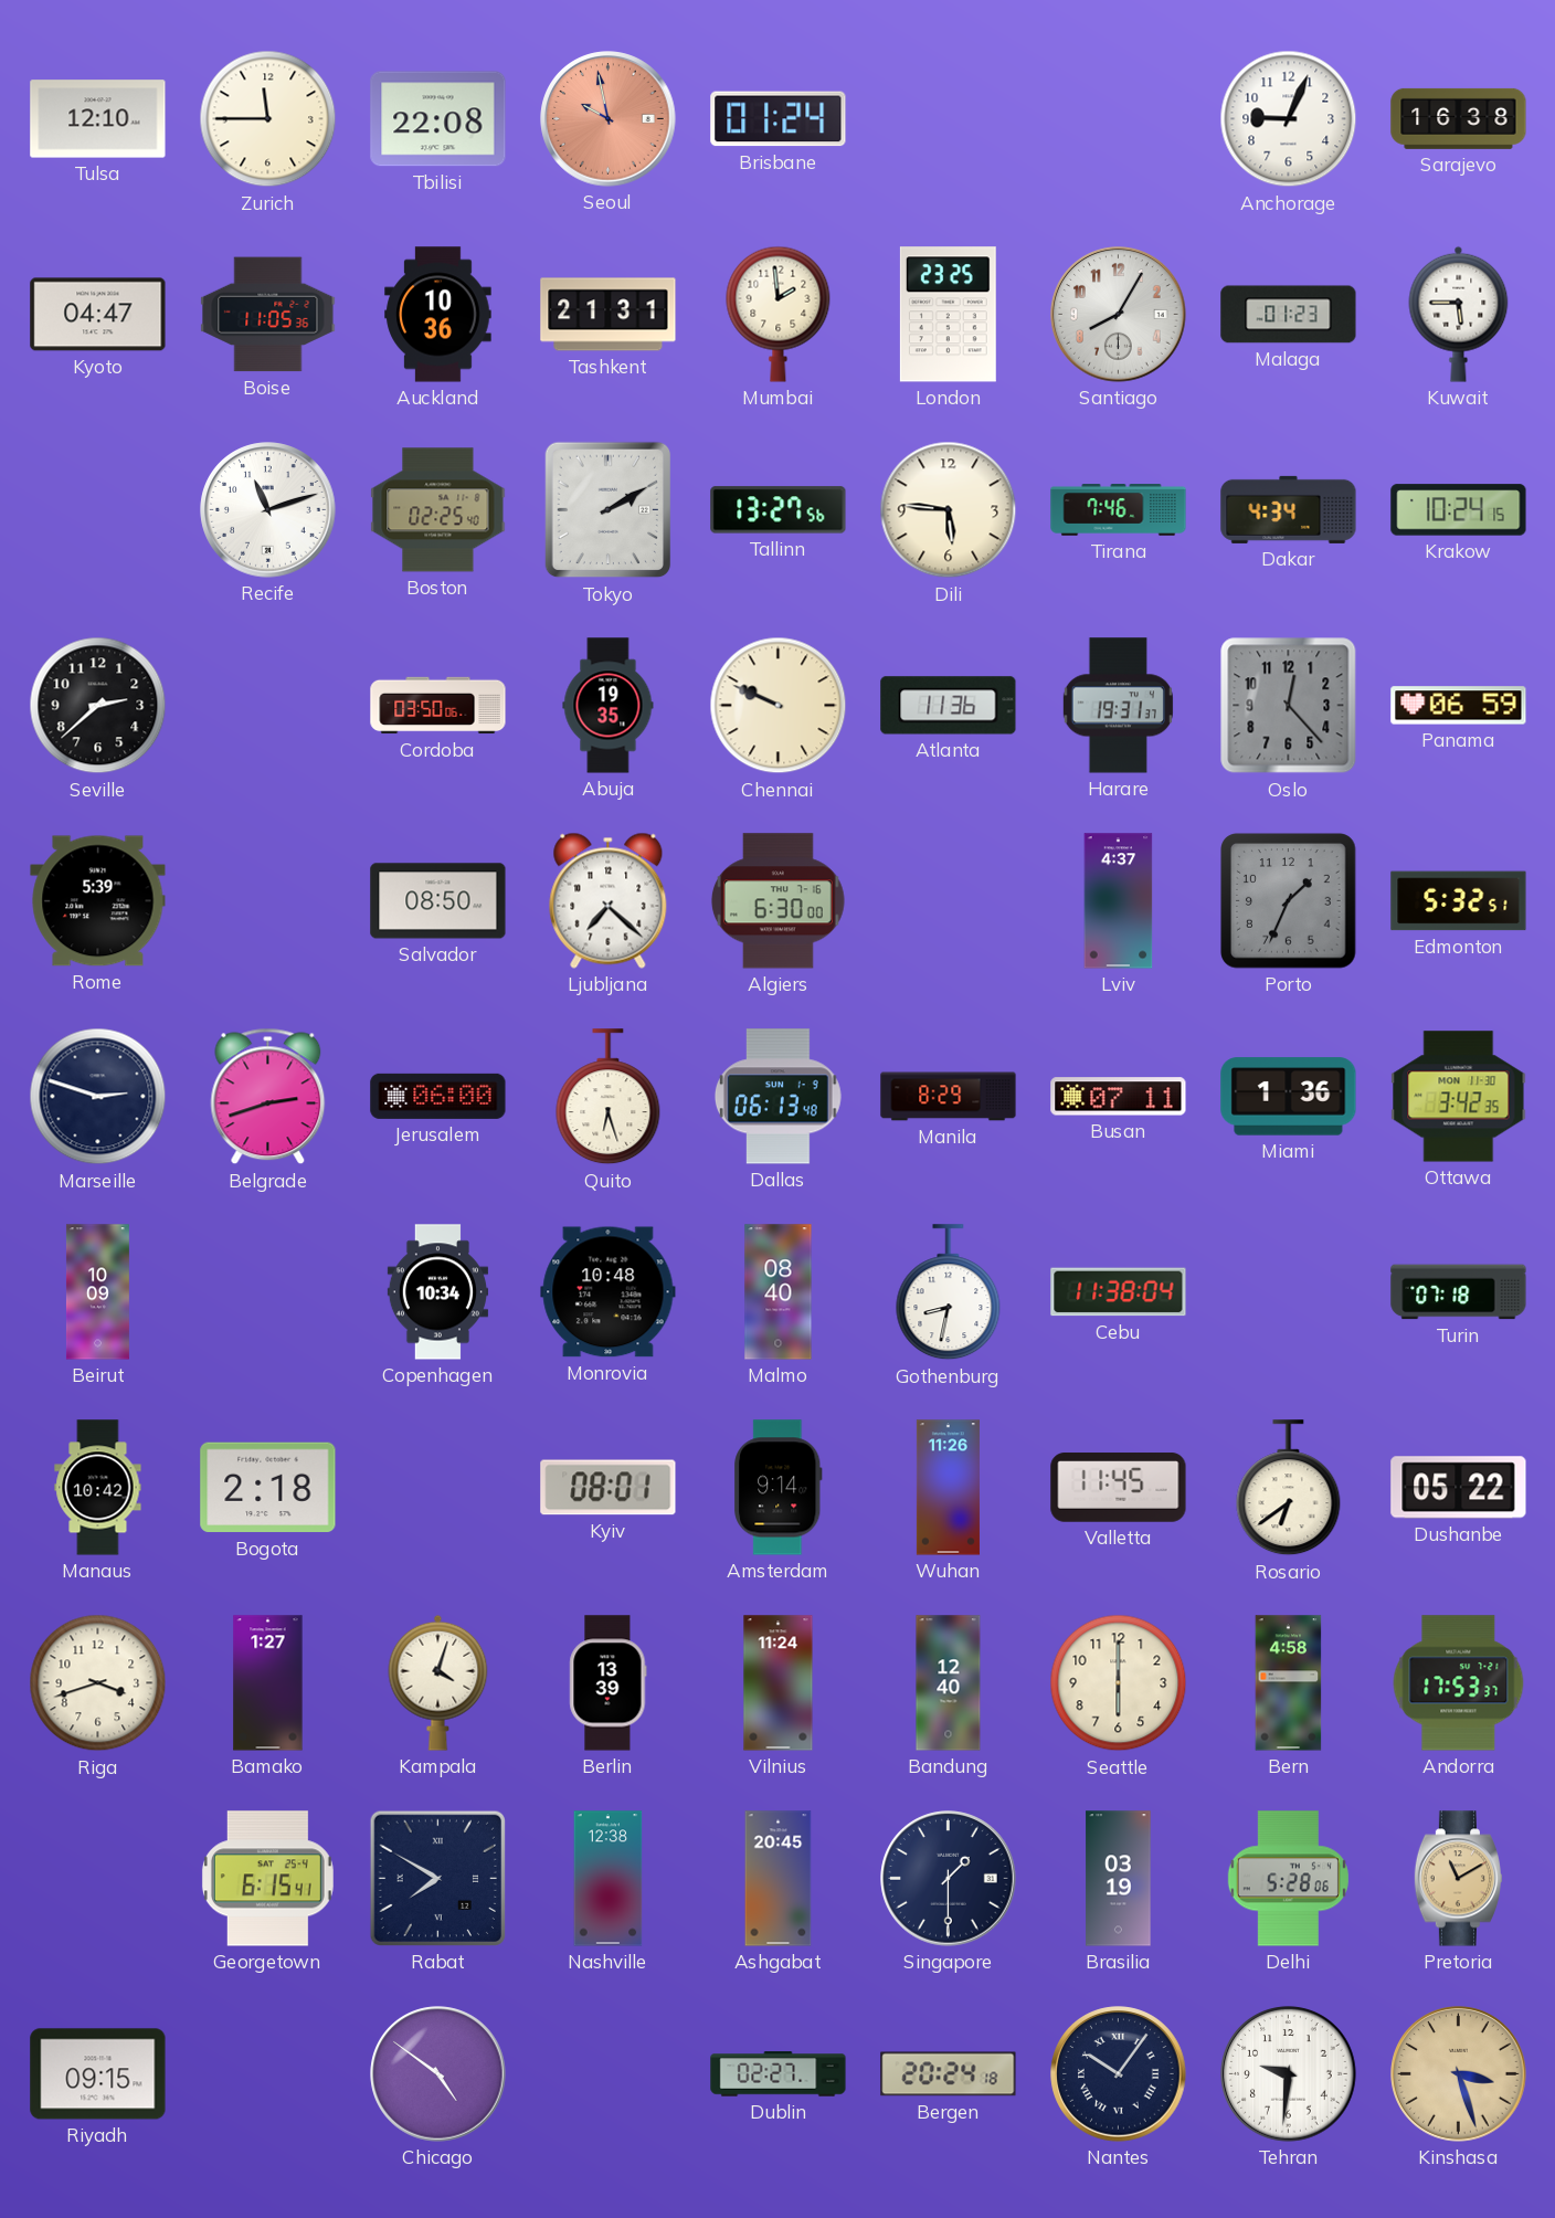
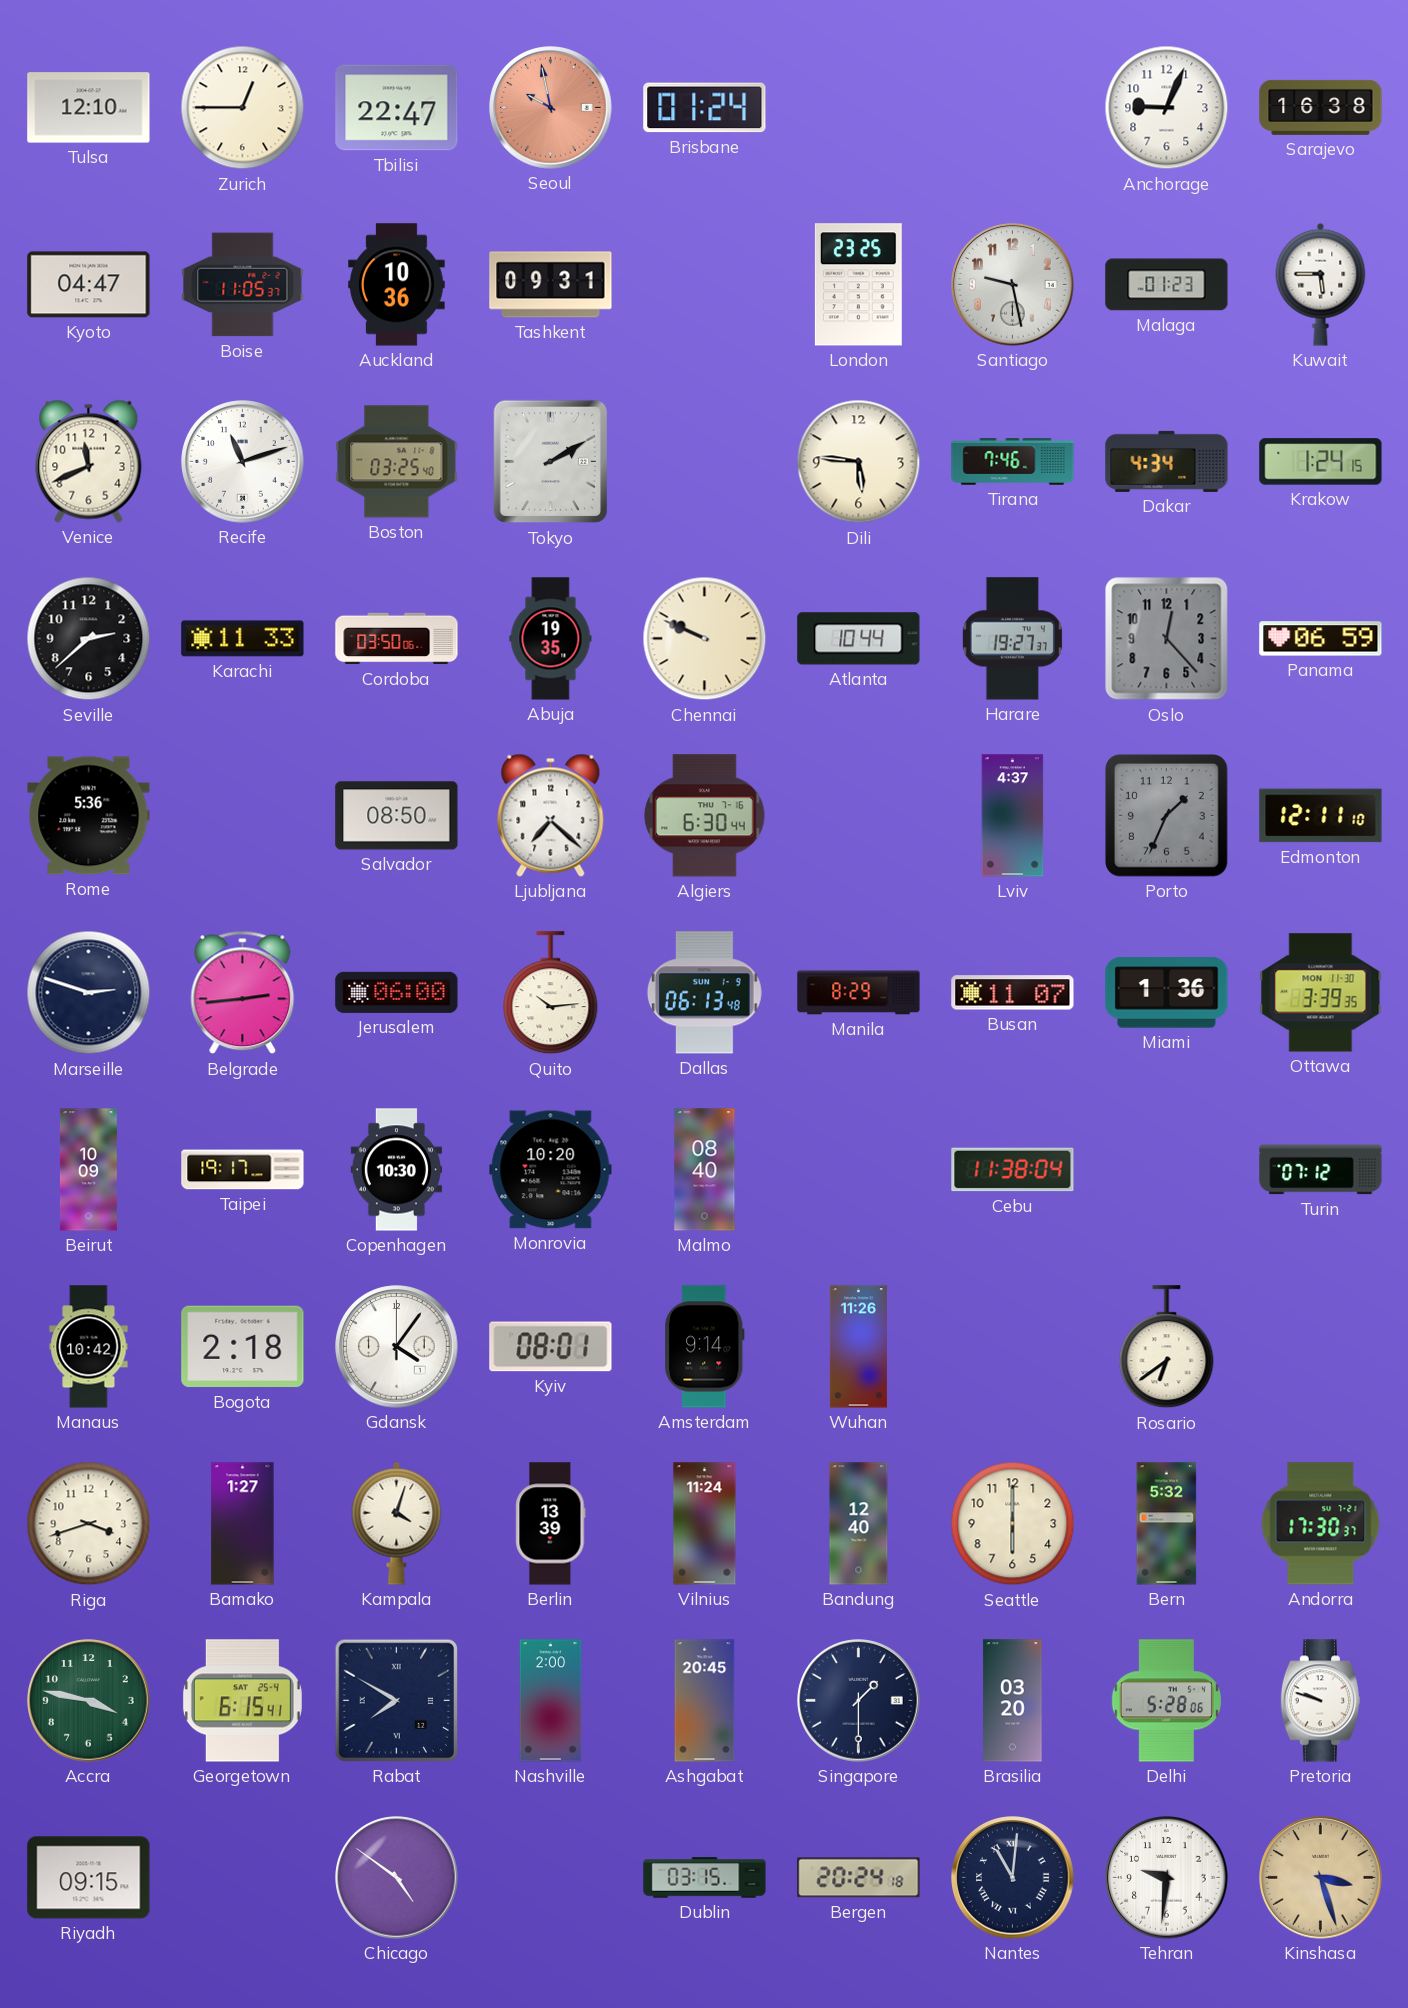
Zurich: 11:45 -> 12:45 (243, 108)
Tbilisi: 22:08 -> 22:47 (397, 108)
Boise: 11:05:36 -> 11:05:37 (243, 285)
Tashkent: 21:31 -> 09:31 (551, 285)
Mumbai: 1:59 -> none (779, 314)
Santiago: 8:05 -> 9:28 (1013, 285)
Venice: none -> 11:41 (89, 461)
Boston: 02:25 -> 03:25 (397, 462)
Tallinn: 13:27 -> none (779, 510)
Krakow: 10:24 -> 1:24 (1321, 462)
Karachi: none -> 11:33 (243, 639)
Atlanta: 11:36 -> 10:44 (859, 639)
Harare: 19:31 -> 19:27 (1012, 639)
Rome: 5:39 -> 5:36 (89, 816)
Algiers: 6:30:00 -> 6:30:44 (704, 816)
Edmonton: 5:32 -> 12:11 (1321, 816)
Belgrade: 2:42 -> 2:44 (243, 993)
Quito: 6:27 -> 10:14 (551, 993)
Busan: 07:11 -> 11:07 (1013, 993)
Ottawa: 3:42 -> 3:39 (1321, 993)
Taipei: none -> 19:17 (243, 1170)
Copenhagen: 10:34 -> 10:30 (396, 1170)
Monrovia: 10:48 -> 10:20 (551, 1170)
Gothenburg: 8:32 -> none (949, 1292)
Turin: 07:18 -> 07:12 (1321, 1170)
Gdansk: none -> 4:06 (397, 1347)
Valletta: 11:45 -> none (1119, 1488)
Dushanbe: 05:22 -> none (1459, 1488)
Bern: 4:58 -> 5:32 (1167, 1524)
Andorra: 17:53 -> 17:30 (1321, 1524)
Accra: none -> 3:47 (89, 1701)
Nashville: 12:38 -> 2:00 (551, 1701)
Brasilia: 03:19 -> 03:20 (1013, 1701)
Pretoria: 11:10 -> 9:48 (1320, 1701)
Pretoria dial: champagne -> white (1320, 1701)
Dublin: 02:27 -> 03:15 (705, 1878)
Nantes: 10:06 -> 11:01 (1013, 1878)
